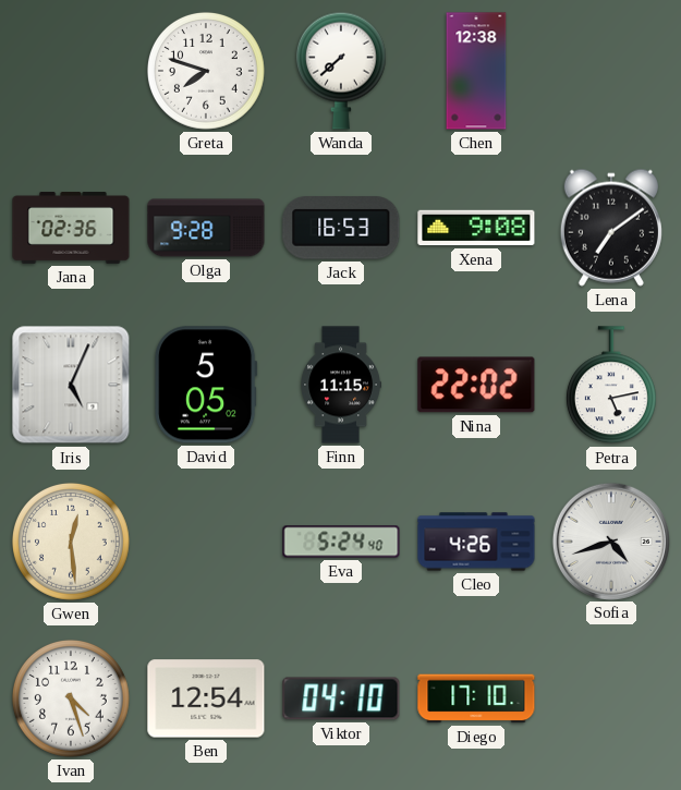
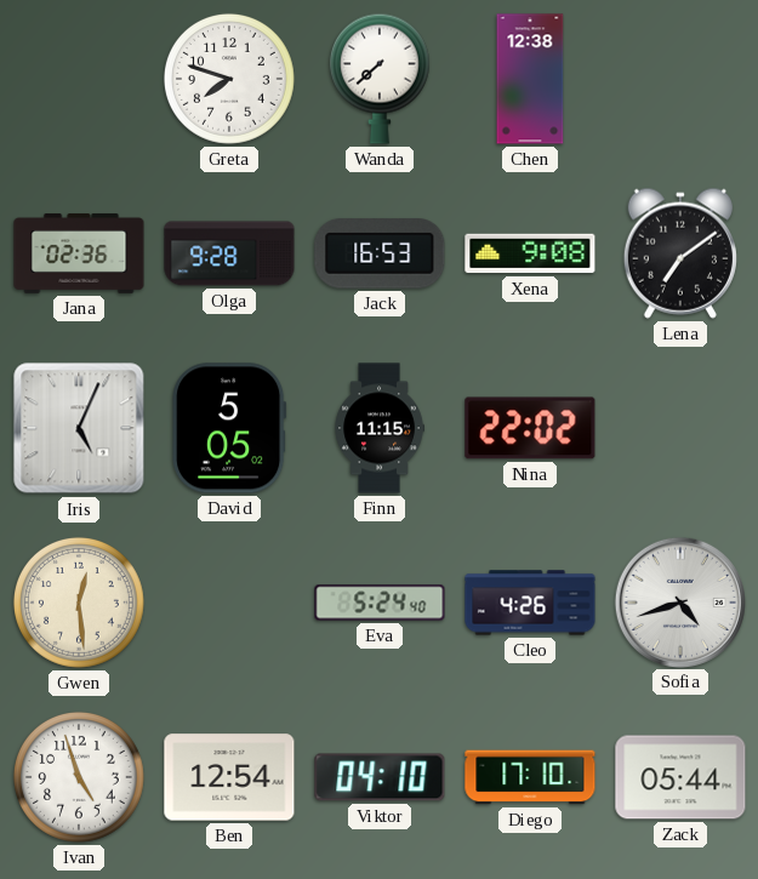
Petra: 5:13 -> none (611, 386)
Ivan: 4:27 -> 4:57 (79, 777)
Zack: none -> 05:44 (680, 777)
